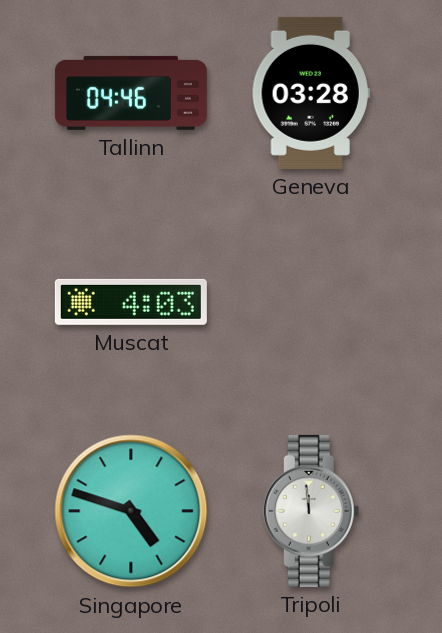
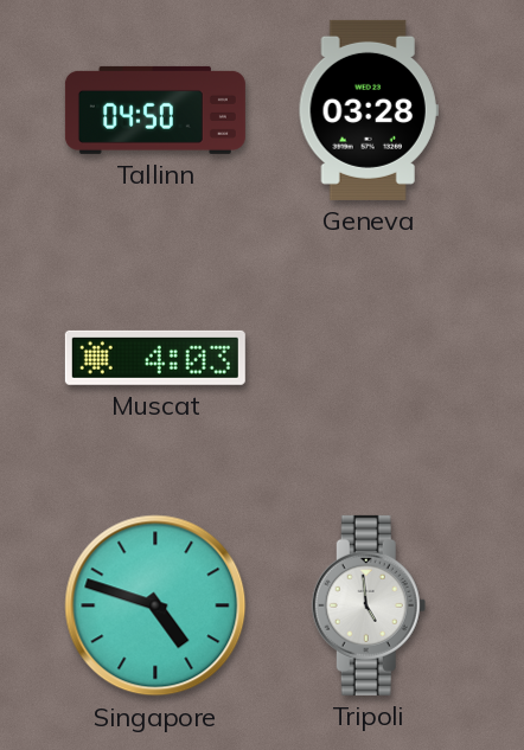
Tallinn: 04:46 -> 04:50 (155, 110)
Tripoli: 11:59 -> 4:59 (369, 605)
